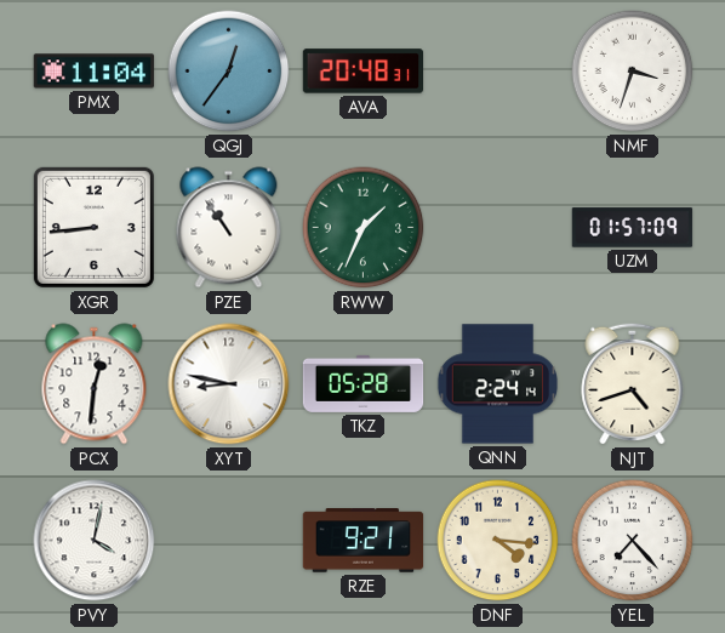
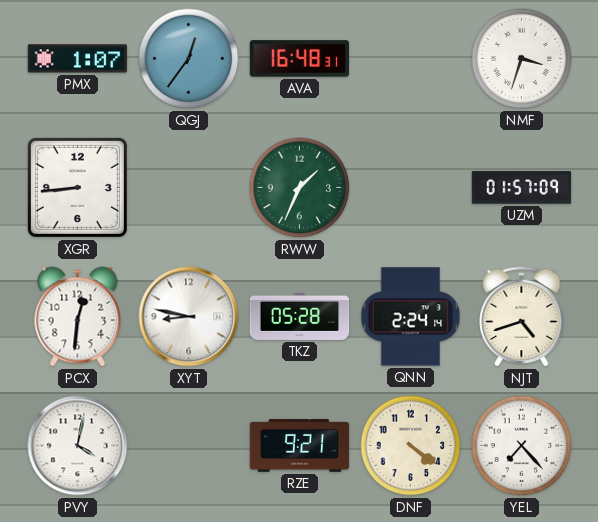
PMX: 11:04 -> 1:07 (78, 59)
AVA: 20:48 -> 16:48 (300, 59)
PZE: 10:54 -> none (229, 228)
DNF: 4:16 -> 4:21 (411, 446)
